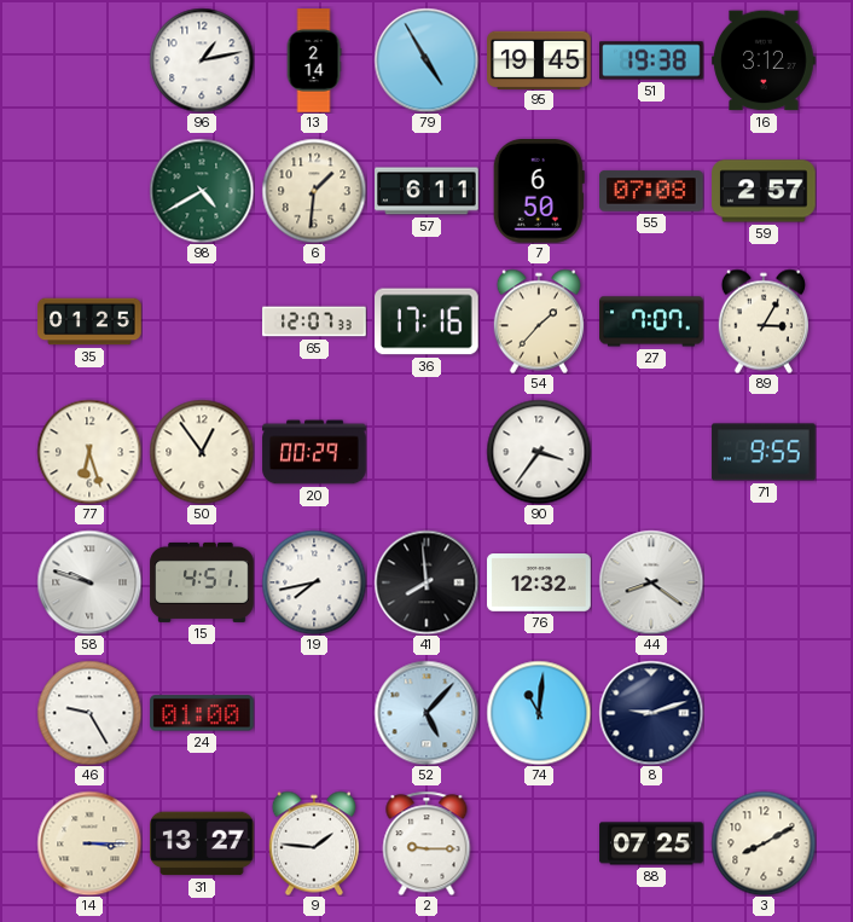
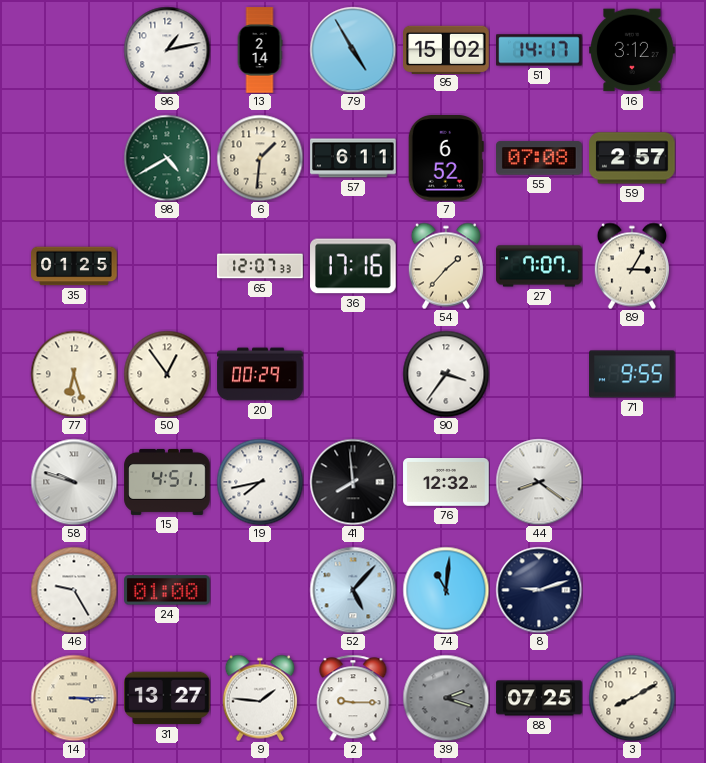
95: 19:45 -> 15:02 (446, 49)
51: 19:38 -> 14:17 (539, 50)
7: 6:50 -> 6:52 (446, 158)
39: none -> 2:18 (446, 698)
